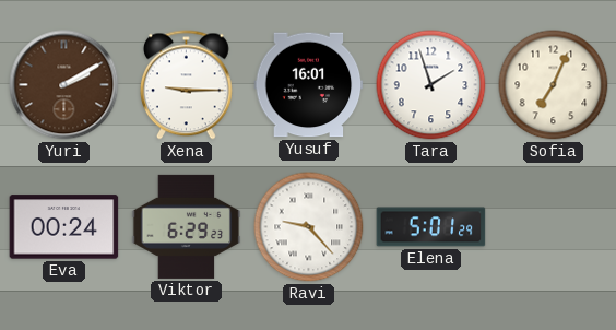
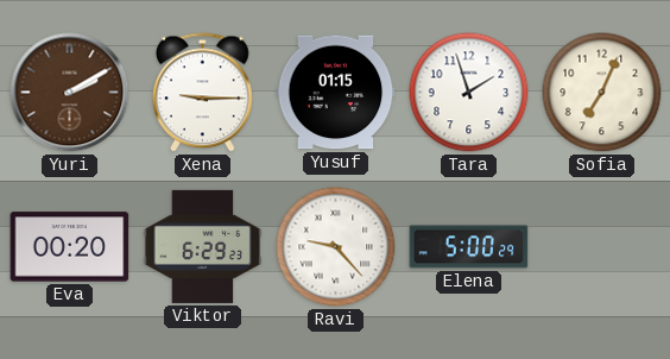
Yusuf: 16:01 -> 01:15 (336, 93)
Eva: 00:24 -> 00:20 (70, 247)
Elena: 5:01 -> 5:00 (469, 247)
